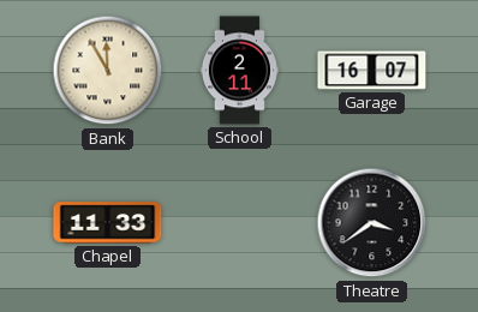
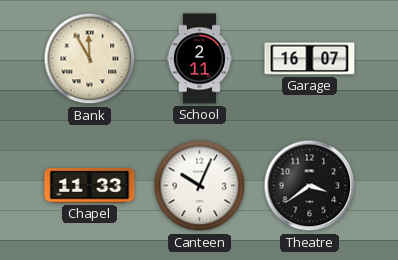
Canteen: none -> 10:04 (200, 186)
